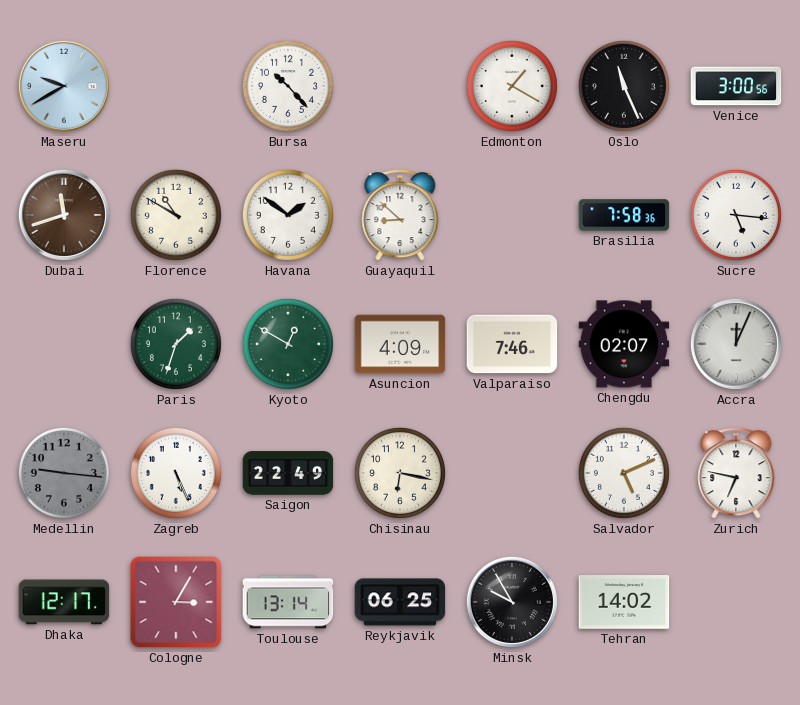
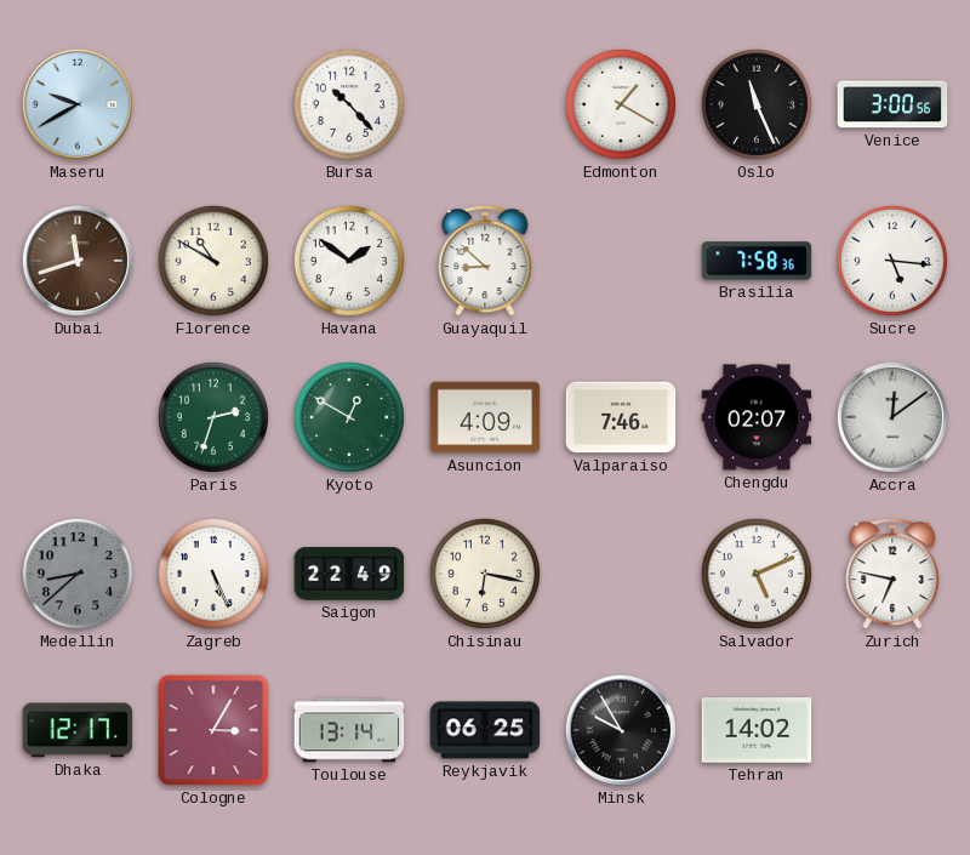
Paris: 1:33 -> 2:33 (213, 417)
Accra: 12:04 -> 12:09 (892, 417)
Medellin: 9:16 -> 8:38 (78, 574)
